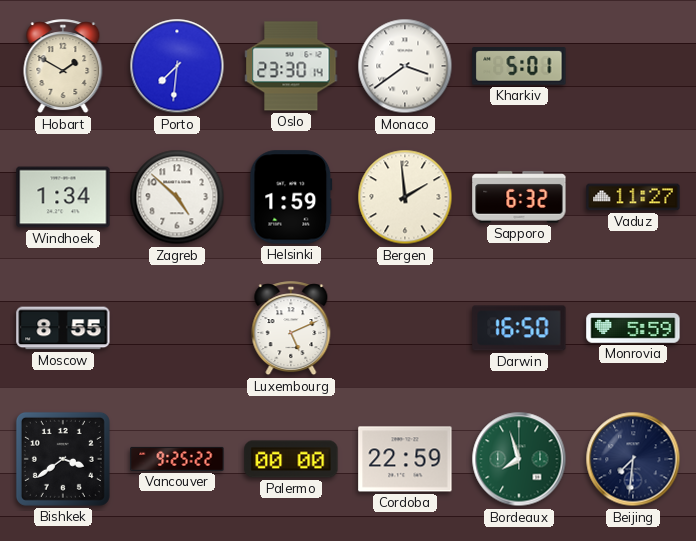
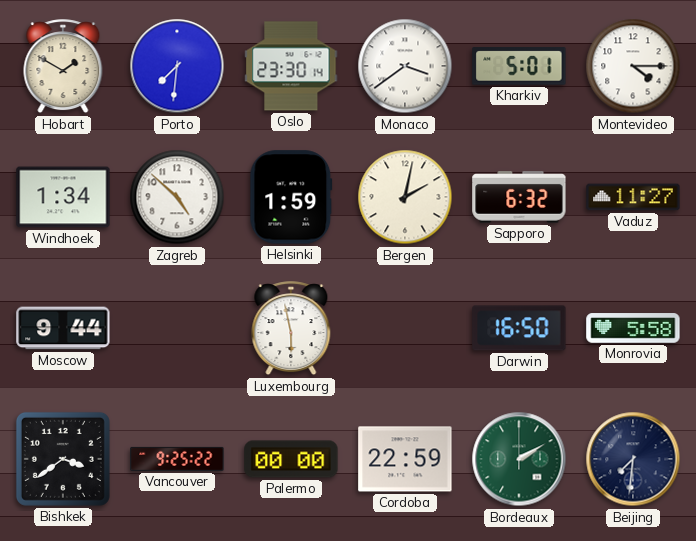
Montevideo: none -> 4:15 (633, 66)
Bergen: 1:59 -> 2:02 (405, 197)
Moscow: 8:55 -> 9:44 (63, 328)
Luxembourg: 5:11 -> 5:58 (291, 329)
Monrovia: 5:59 -> 5:58 (633, 328)
Bordeaux: 7:57 -> 2:10 (519, 459)
